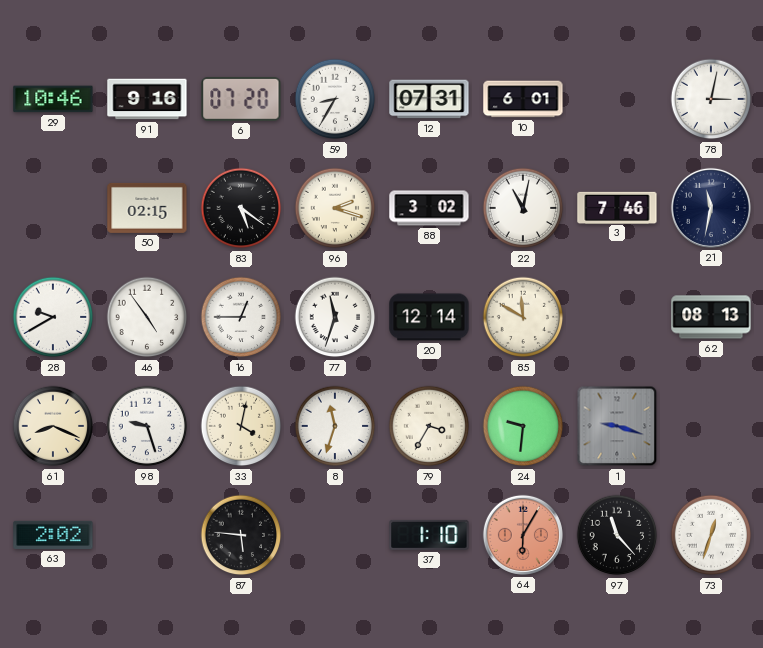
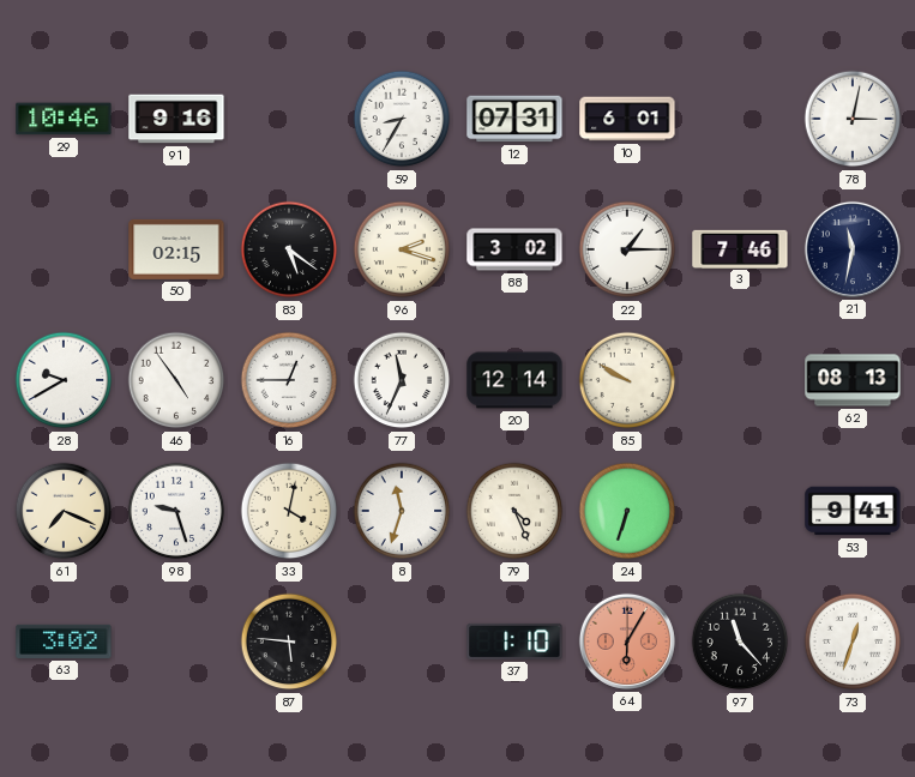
6: 07:20 -> none (241, 99)
22: 11:02 -> 1:15 (627, 249)
77: 11:33 -> 11:34 (402, 380)
85: 11:50 -> 9:50 (627, 380)
61: 8:19 -> 7:19 (64, 511)
79: 3:35 -> 4:26 (514, 511)
24: 9:31 -> 6:33 (627, 511)
1: 9:18 -> none (617, 426)
53: none -> 9:41 (853, 511)
63: 2:02 -> 3:02 (64, 642)
